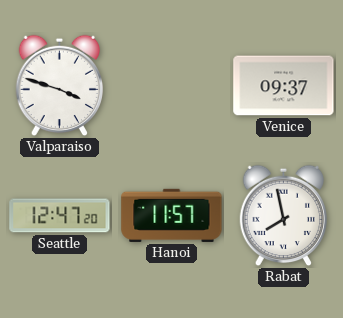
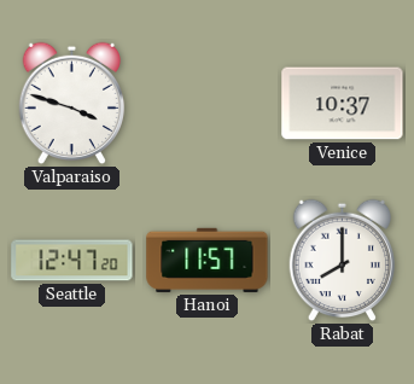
Venice: 09:37 -> 10:37 (343, 104)
Rabat: 7:58 -> 8:00 (343, 261)
